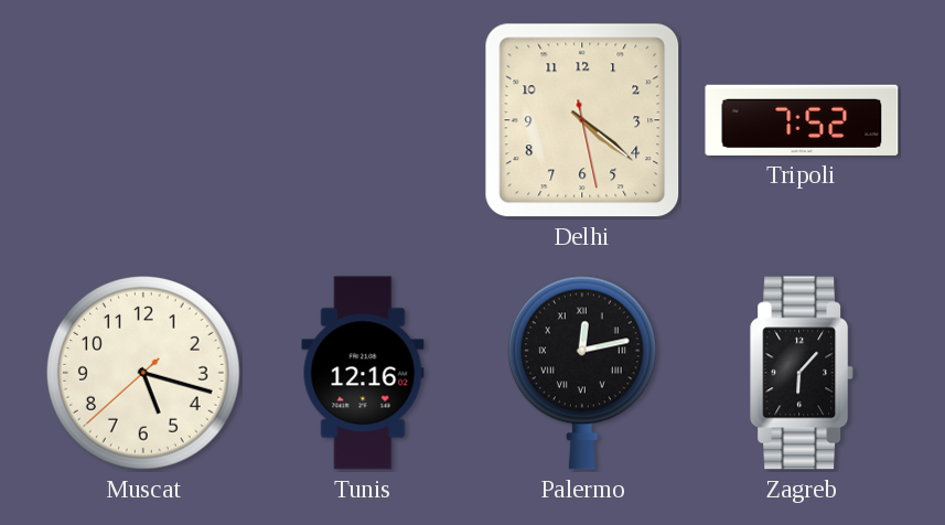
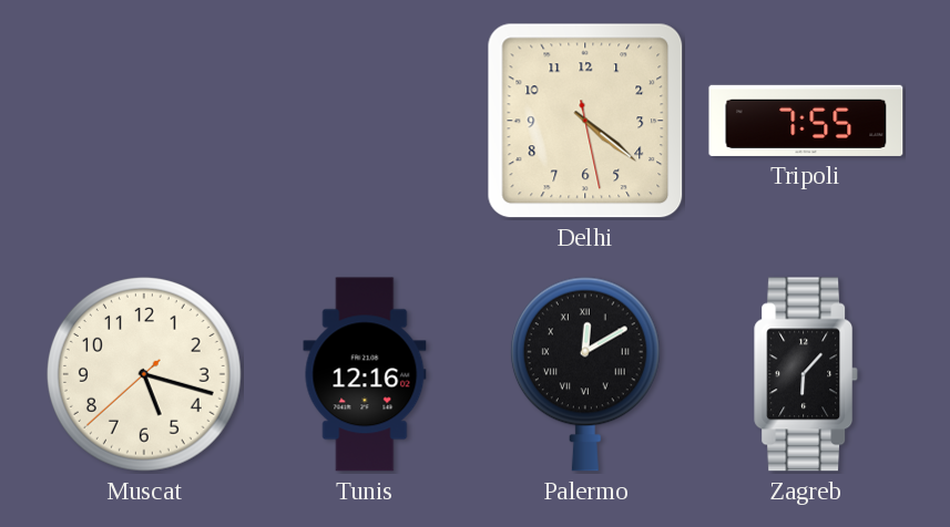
Tripoli: 7:52 -> 7:55 (806, 121)
Palermo: 12:13 -> 12:10 (585, 374)
